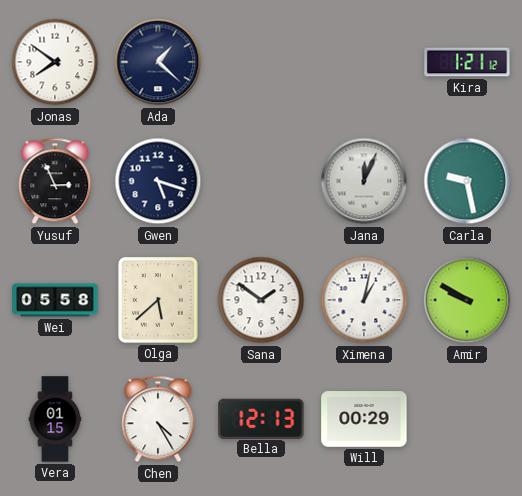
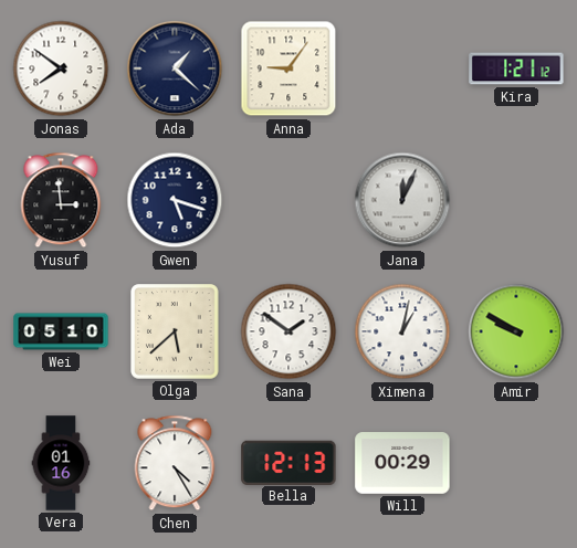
Anna: none -> 9:06 (288, 68)
Yusuf: 2:56 -> 2:59 (61, 200)
Carla: 9:28 -> none (467, 181)
Wei: 05:58 -> 05:10 (61, 331)
Vera: 01:15 -> 01:16 (61, 463)
